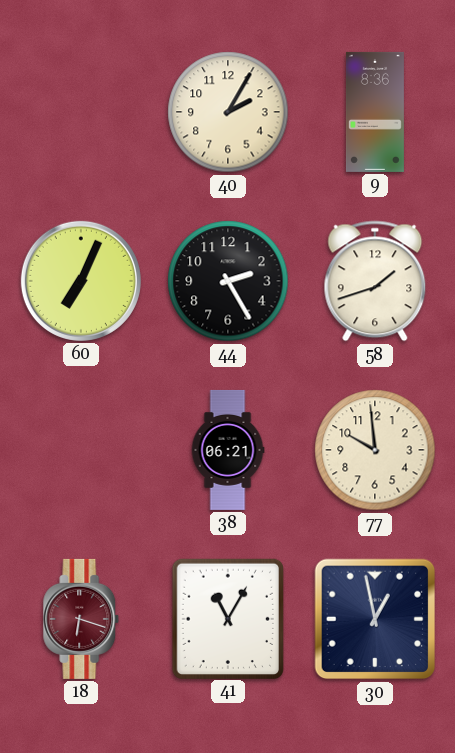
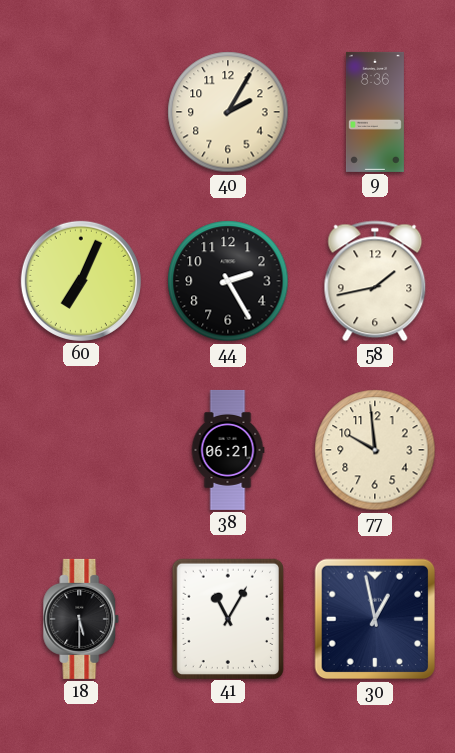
58: 1:42 -> 1:43 (375, 281)
18: 6:18 -> 5:30 (81, 619)
18 dial: burgundy -> black (81, 619)
